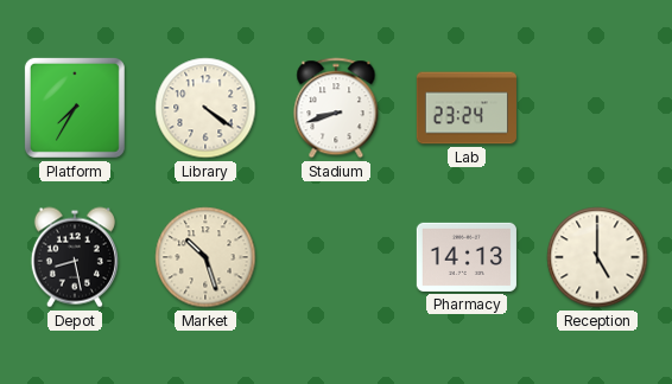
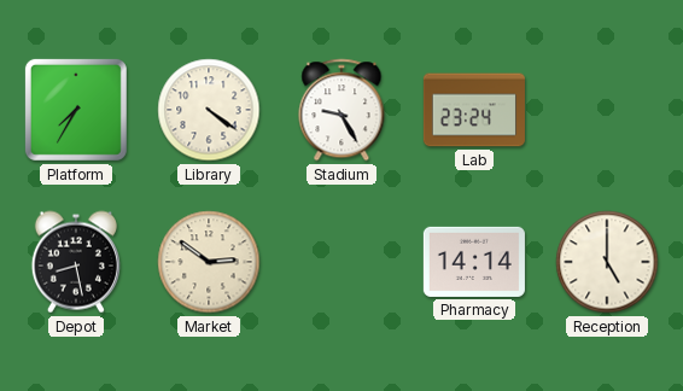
Stadium: 8:42 -> 9:25 (341, 110)
Market: 10:27 -> 2:51 (209, 262)
Pharmacy: 14:13 -> 14:14 (474, 262)
